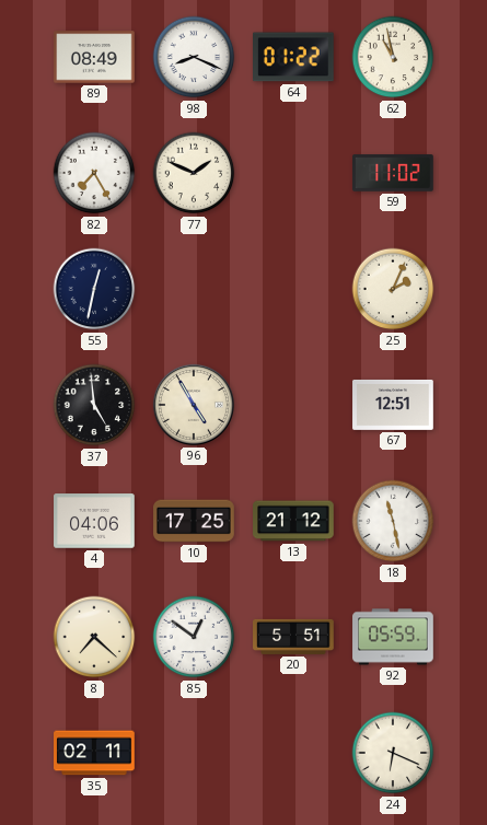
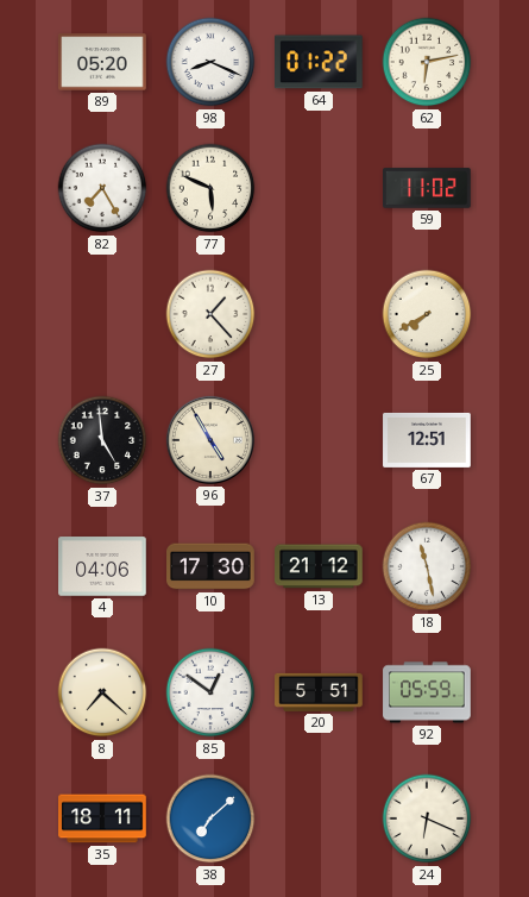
89: 08:49 -> 05:20 (102, 62)
62: 10:58 -> 6:13 (427, 62)
77: 1:49 -> 5:49 (210, 188)
55: 12:32 -> none (94, 289)
27: none -> 1:23 (210, 314)
25: 2:04 -> 7:40 (427, 314)
10: 17:25 -> 17:30 (210, 566)
35: 02:11 -> 18:11 (102, 818)
38: none -> 7:08 (210, 818)
